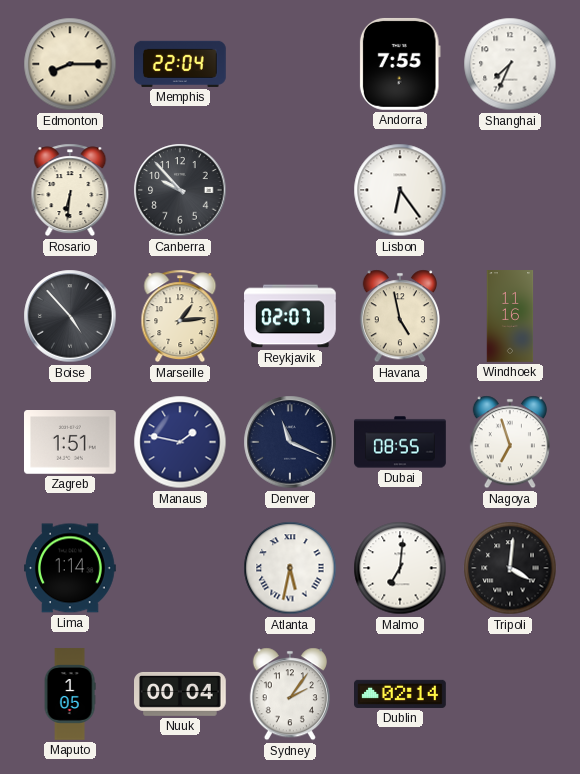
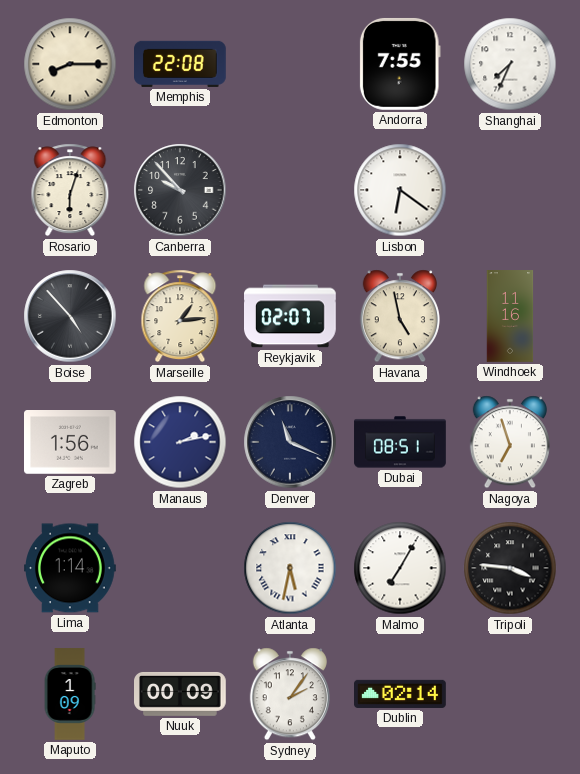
Memphis: 22:04 -> 22:08 (181, 64)
Rosario: 6:31 -> 6:03 (70, 190)
Lisbon: 6:24 -> 6:21 (400, 190)
Zagreb: 1:51 -> 1:56 (71, 442)
Manaus: 1:47 -> 2:13 (180, 442)
Dubai: 08:55 -> 08:51 (400, 442)
Malmo: 7:01 -> 7:05 (400, 568)
Tripoli: 4:01 -> 3:46 (510, 568)
Maputo: 1:05 -> 1:09 (70, 694)
Nuuk: 00:04 -> 00:09 (181, 694)
